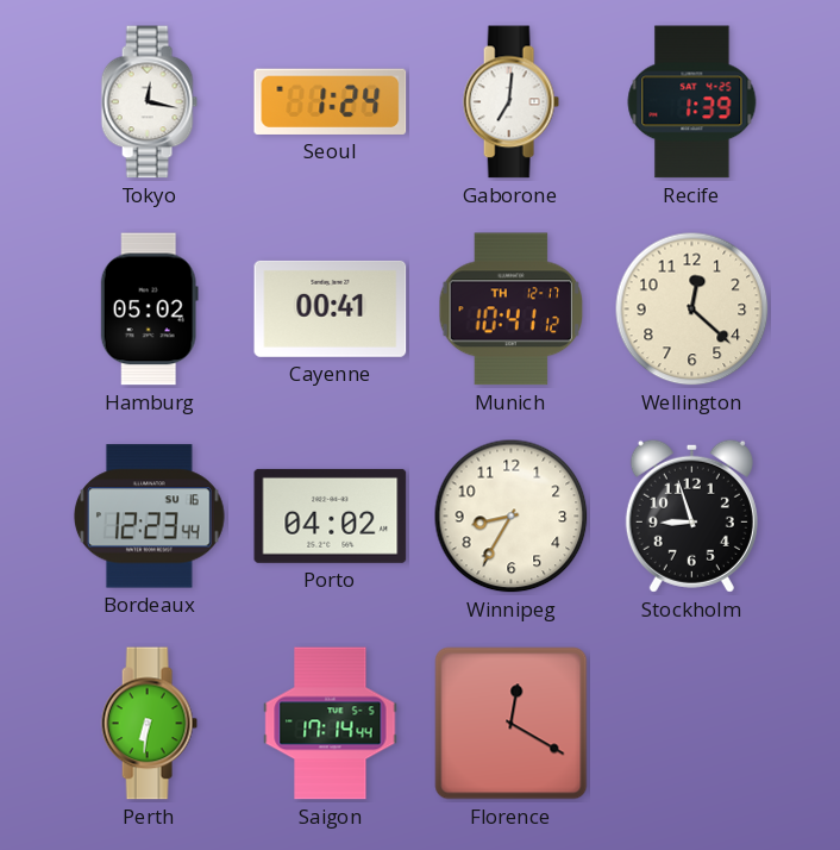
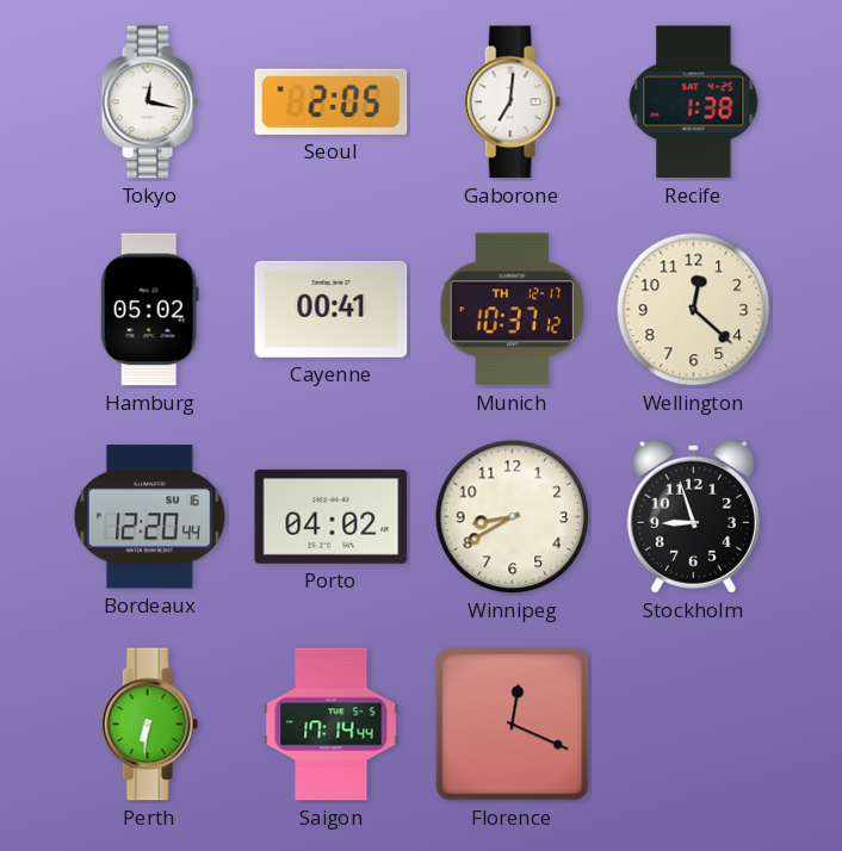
Seoul: 1:24 -> 2:05 (332, 101)
Recife: 1:39 -> 1:38 (694, 103)
Munich: 10:41 -> 10:37 (513, 310)
Bordeaux: 12:23 -> 12:20 (149, 517)
Winnipeg: 8:35 -> 8:40 (513, 517)
Florence: 12:20 -> 12:19 (513, 725)
